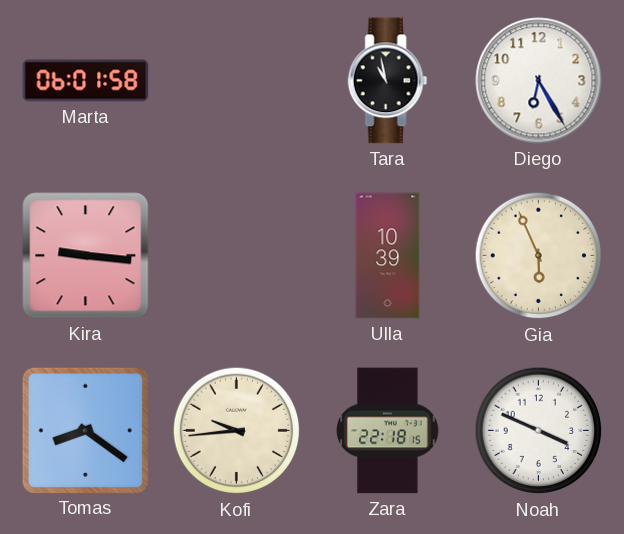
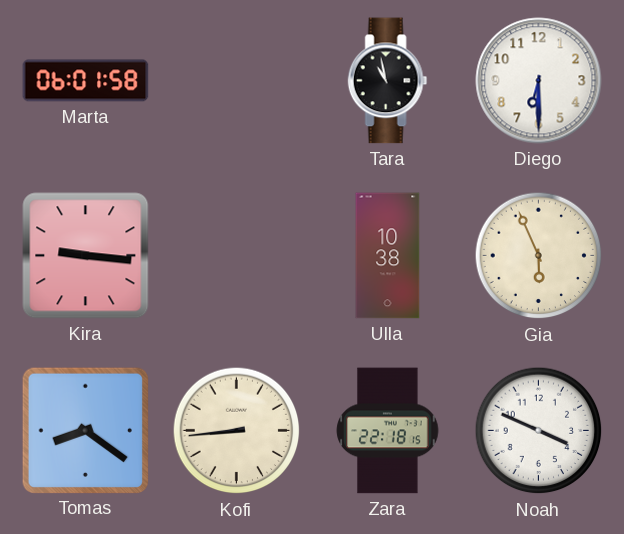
Diego: 6:25 -> 6:30 (539, 81)
Ulla: 10:39 -> 10:38 (388, 256)
Kofi: 9:44 -> 8:44 (237, 431)
